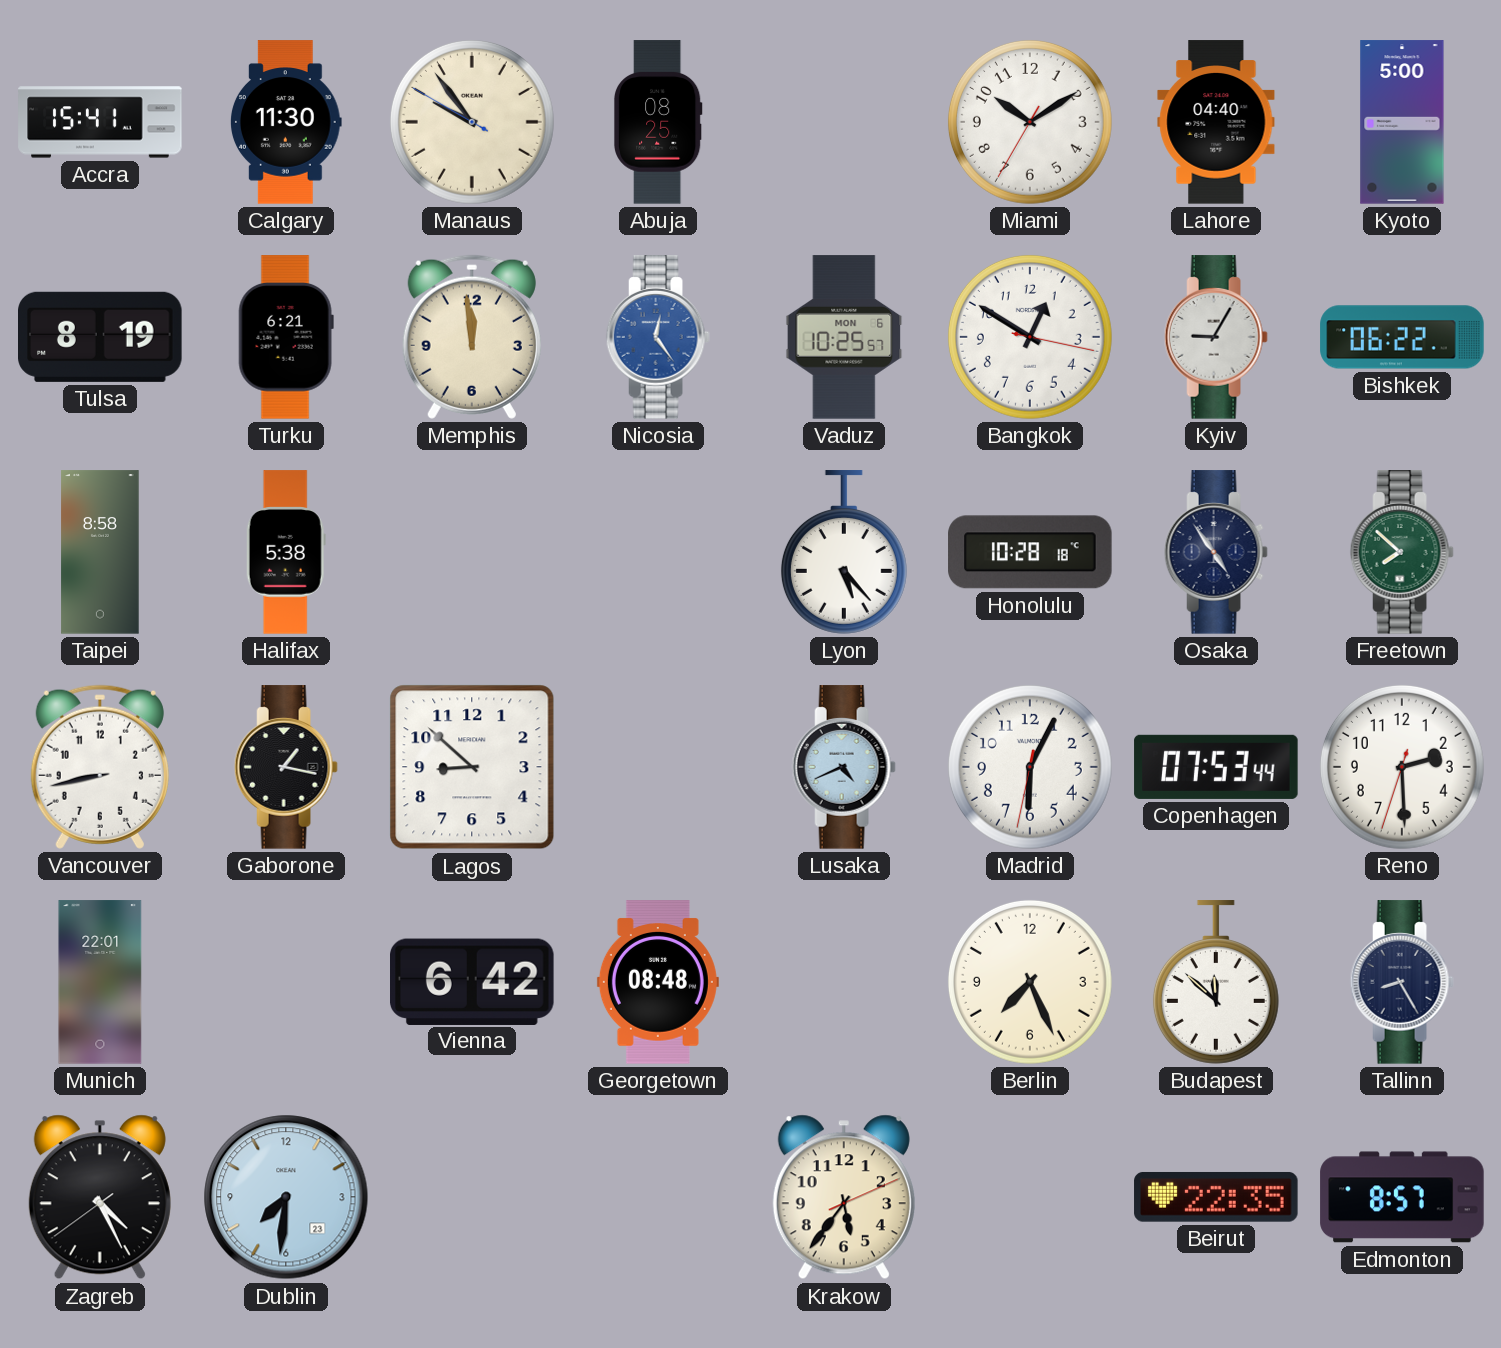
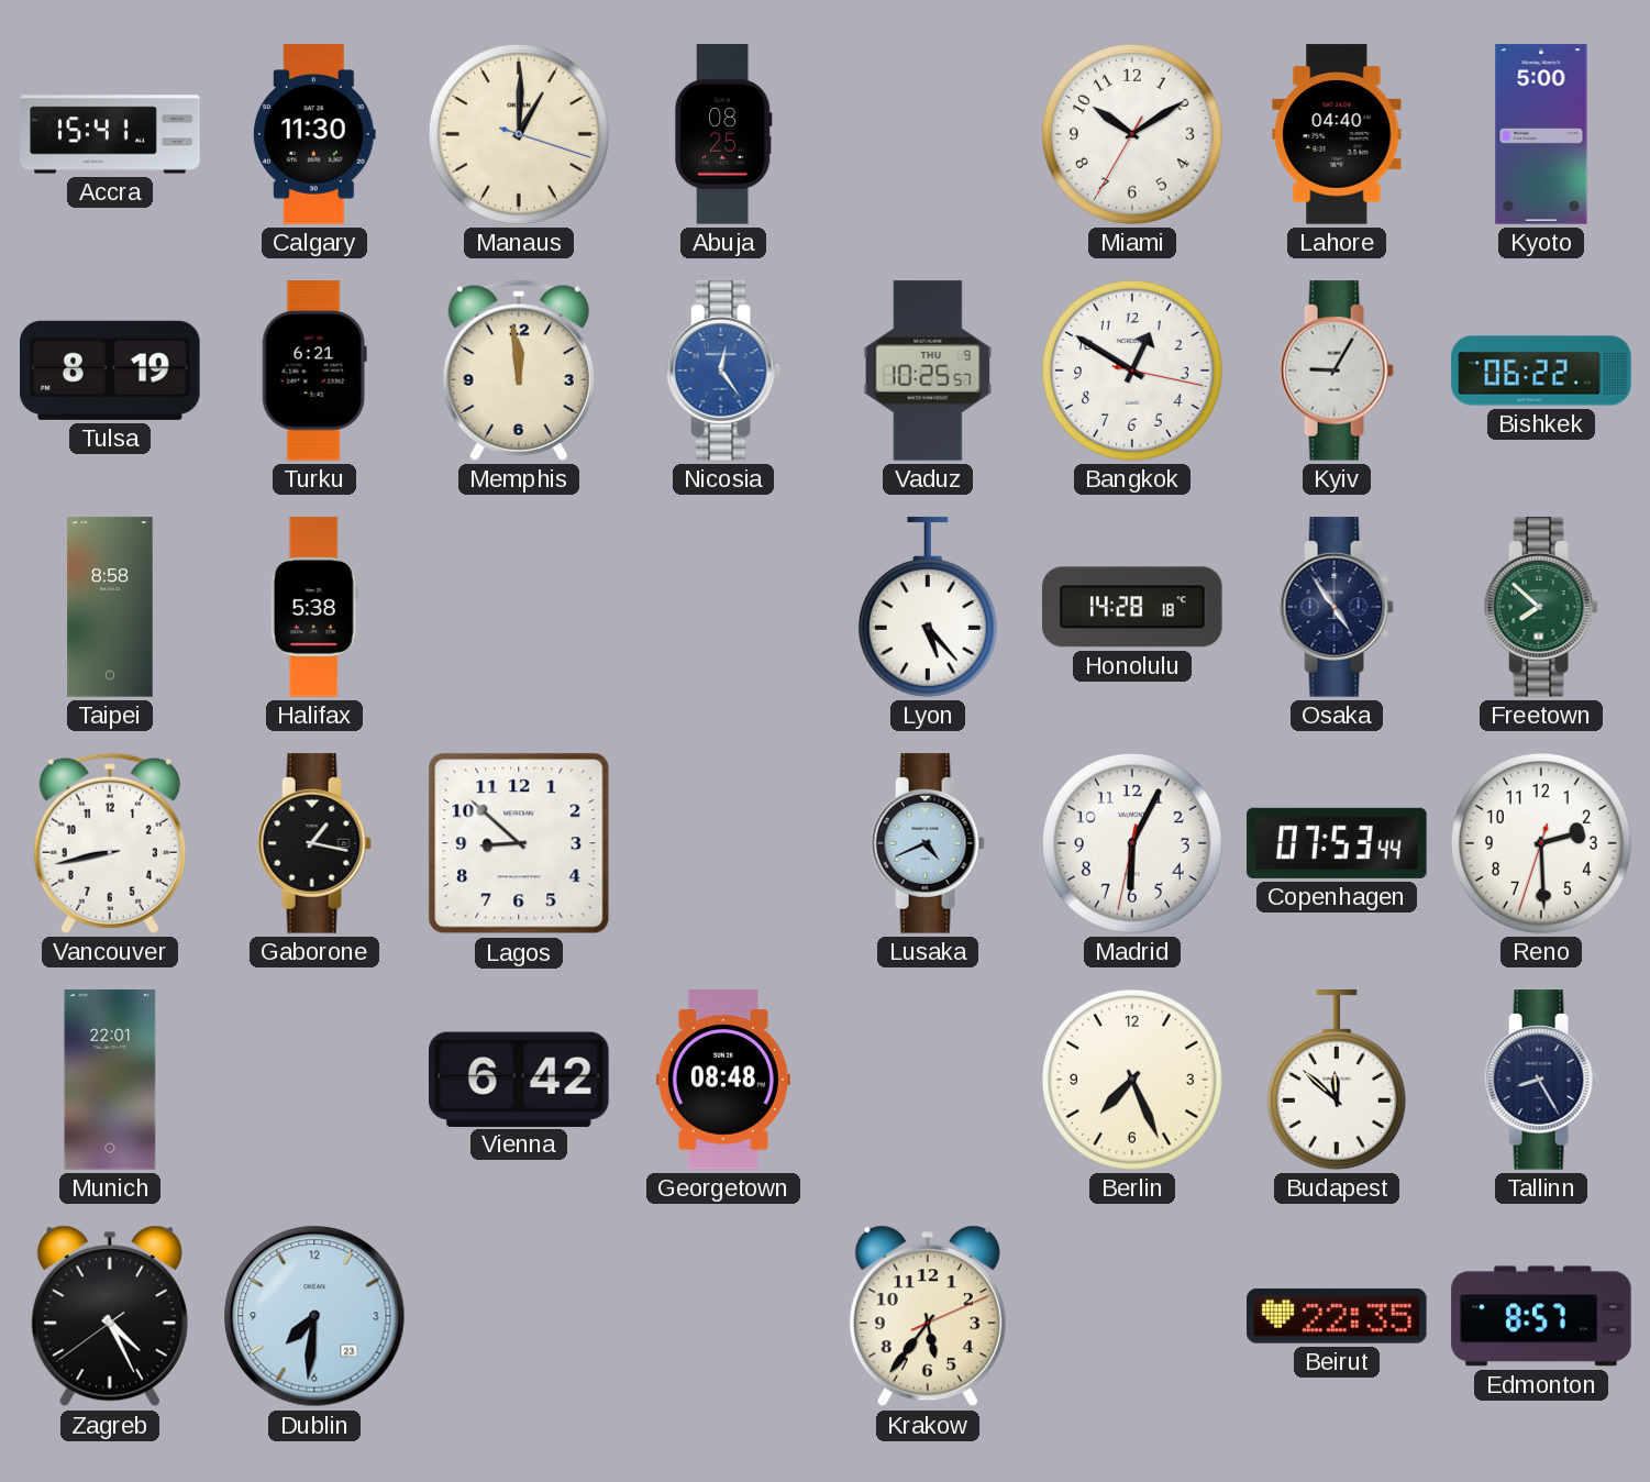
Manaus: 9:53 -> 1:00 (519, 134)
Vaduz date: MON 6 -> THU 9 (928, 370)
Honolulu: 10:28 -> 14:28 (1132, 607)
